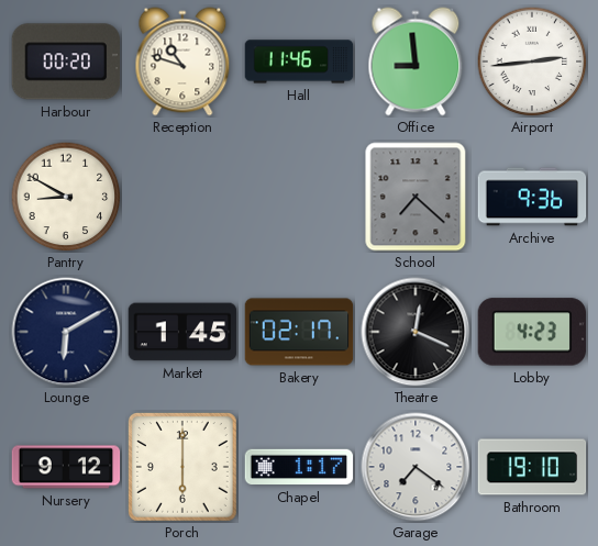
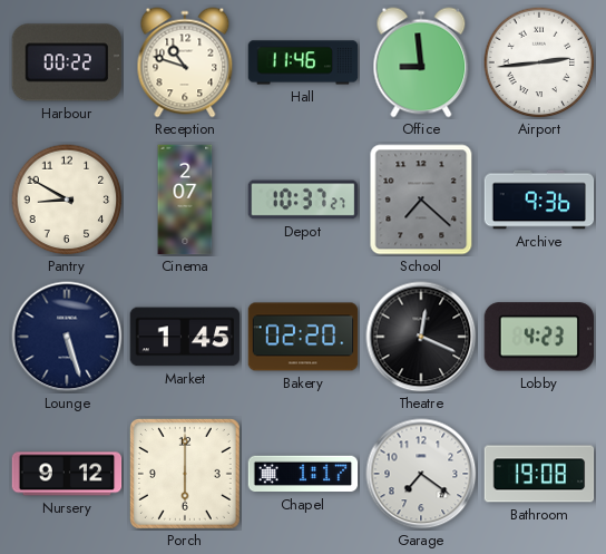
Harbour: 00:20 -> 00:22 (66, 62)
Cinema: none -> 2:07 (185, 200)
Depot: none -> 10:37 (303, 200)
Lounge: 6:10 -> 5:27 (67, 337)
Bakery: 02:17 -> 02:20 (303, 337)
Bathroom: 19:10 -> 19:08 (539, 474)
